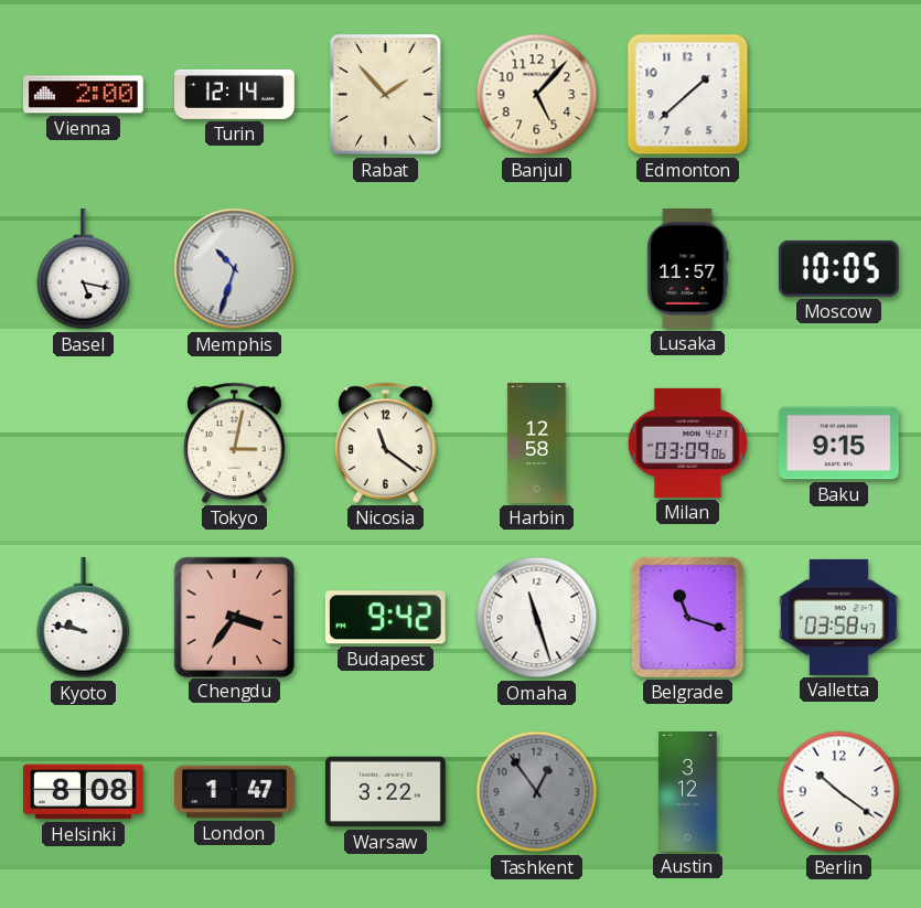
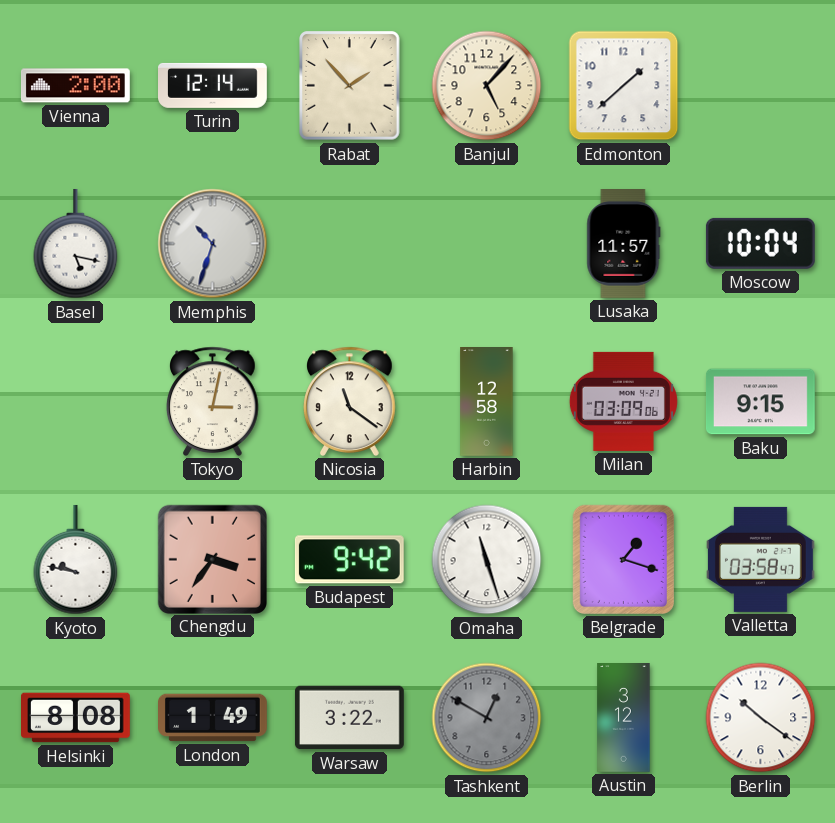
Moscow: 10:05 -> 10:04 (760, 243)
Belgrade: 11:18 -> 1:18 (623, 559)
London: 1:47 -> 1:49 (213, 718)
Tashkent: 12:54 -> 12:50 (487, 718)
